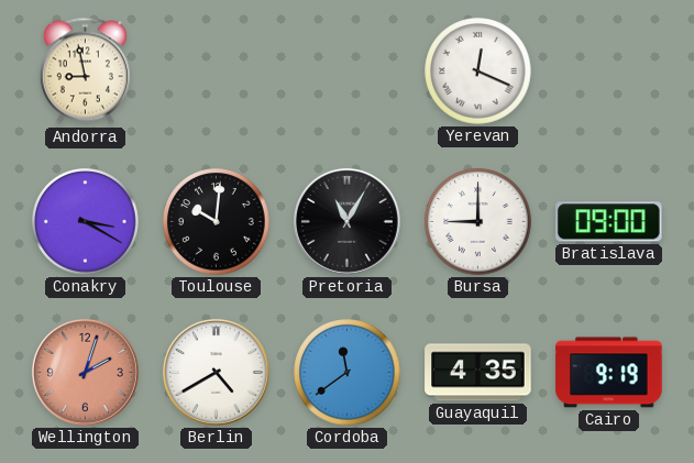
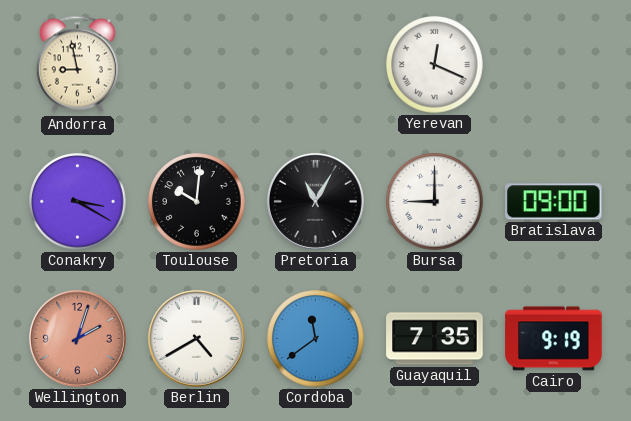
Guayaquil: 4:35 -> 7:35 (435, 339)
